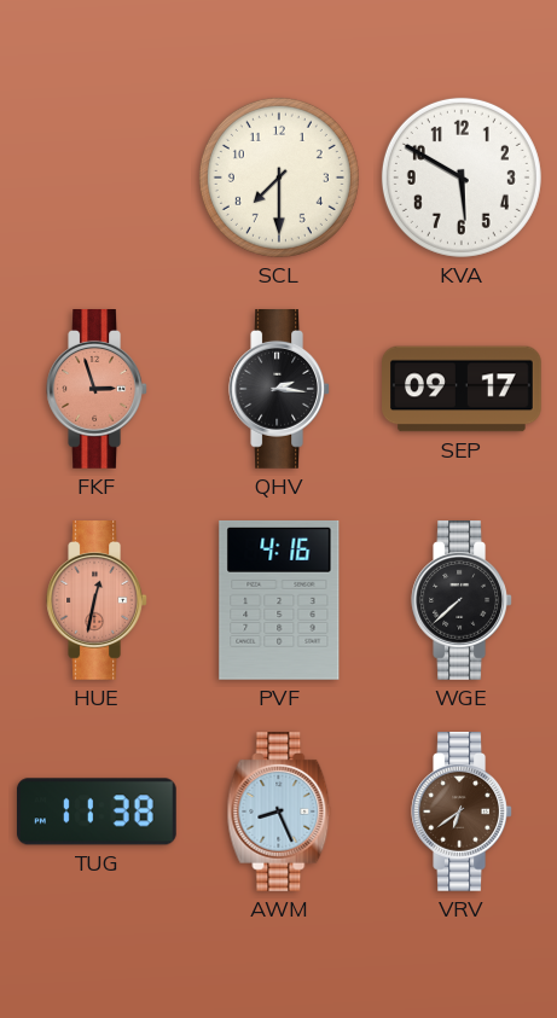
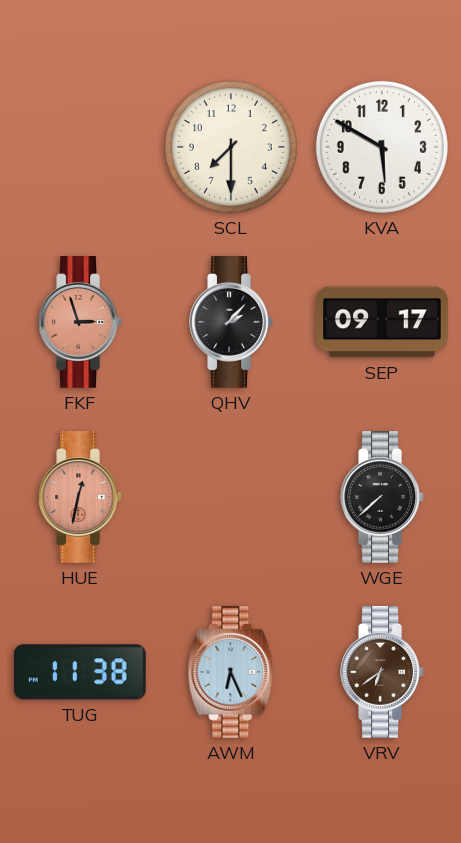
QHV: 2:16 -> 2:07 (231, 323)
PVF: 4:16 -> none (279, 600)
AWM: 8:26 -> 6:26 (231, 673)
